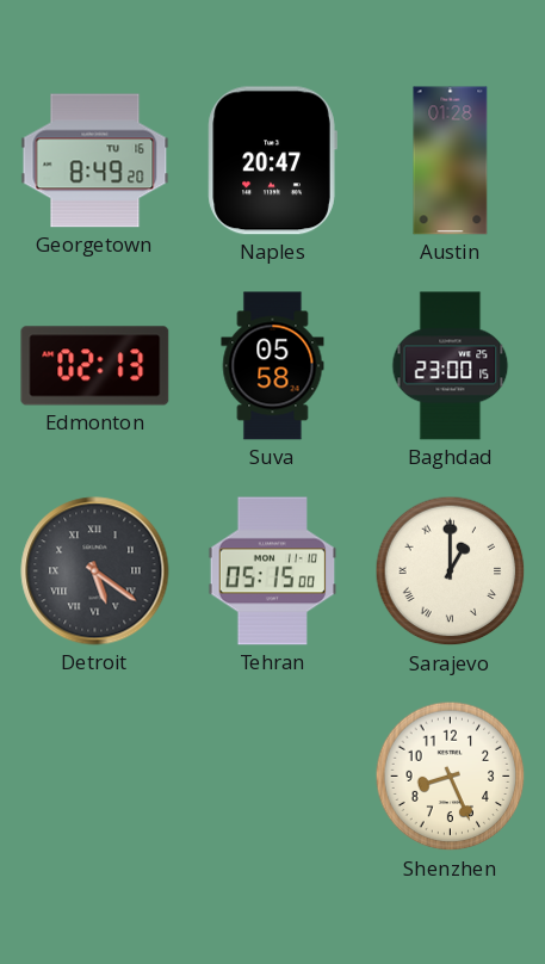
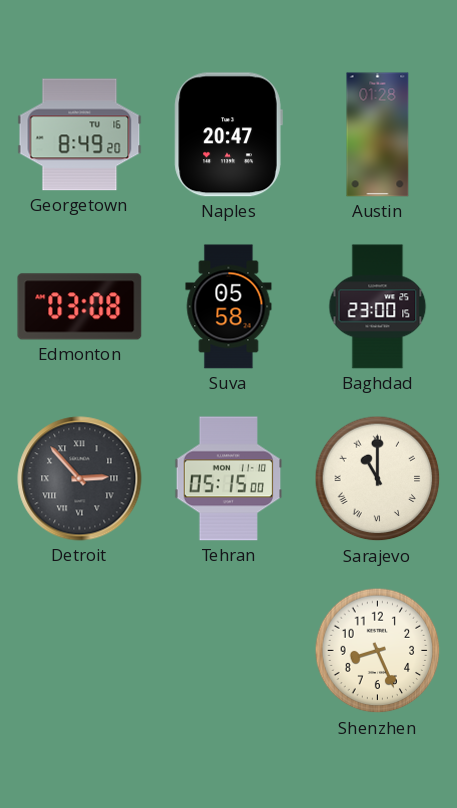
Edmonton: 02:13 -> 03:08 (80, 307)
Detroit: 5:21 -> 2:53 (80, 479)
Sarajevo: 1:00 -> 11:00 (378, 479)
